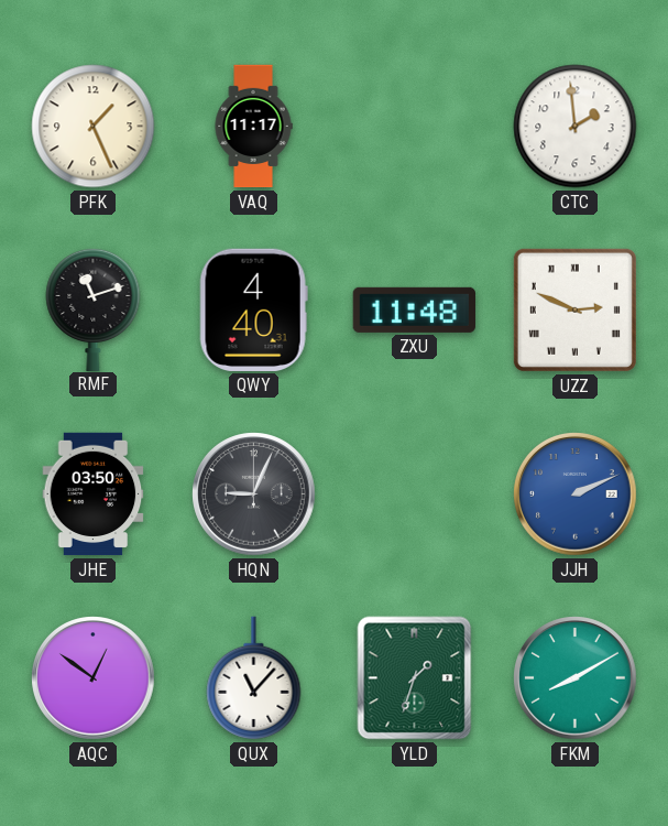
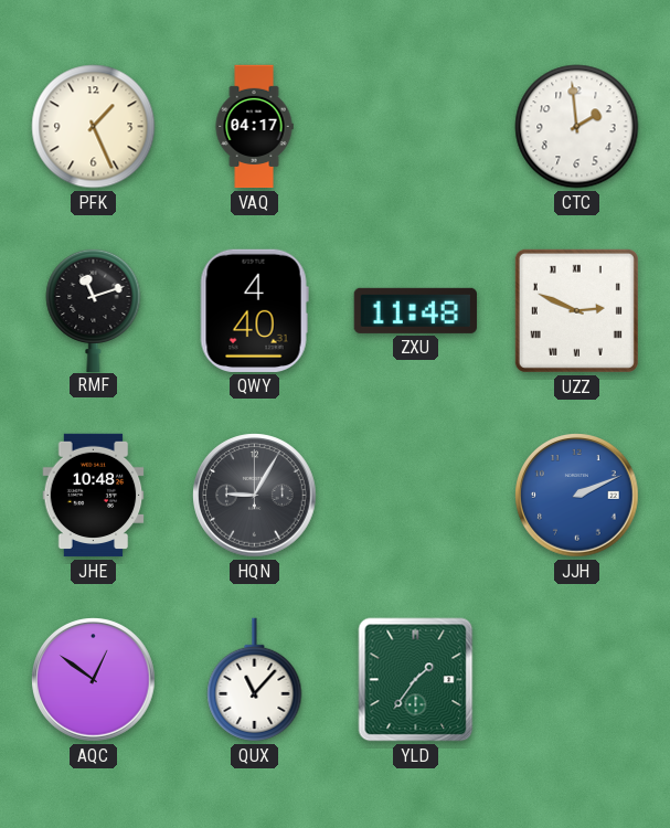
VAQ: 11:17 -> 04:17 (254, 127)
JHE: 03:50 -> 10:48 (94, 496)
HQN: 9:04 -> 9:05 (255, 496)
YLD: 1:33 -> 1:36 (416, 680)
FKM: 8:10 -> none (576, 678)
